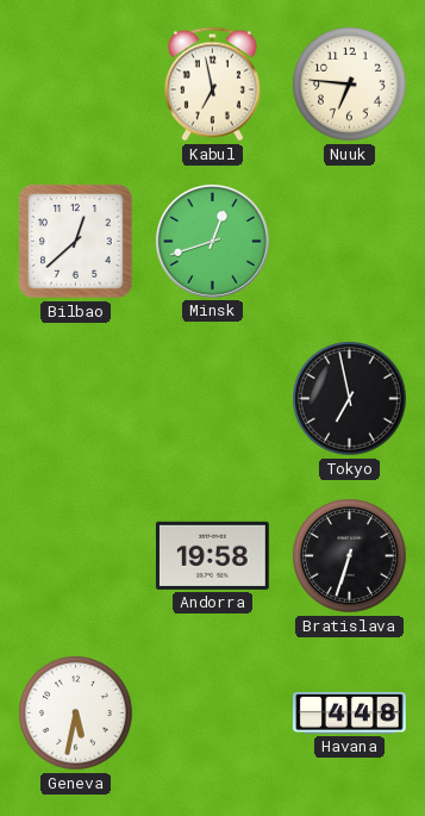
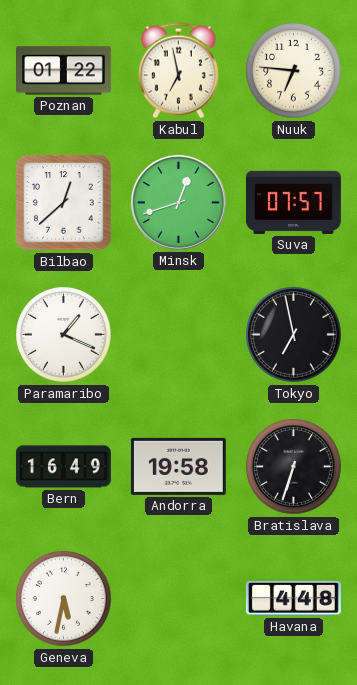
Poznan: none -> 01:22 (64, 71)
Suva: none -> 07:57 (294, 202)
Paramaribo: none -> 1:19 (64, 335)
Bern: none -> 16:49 (63, 467)
